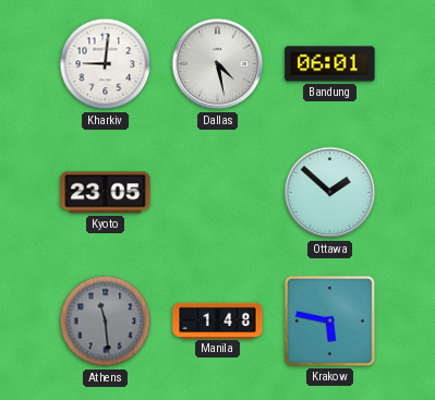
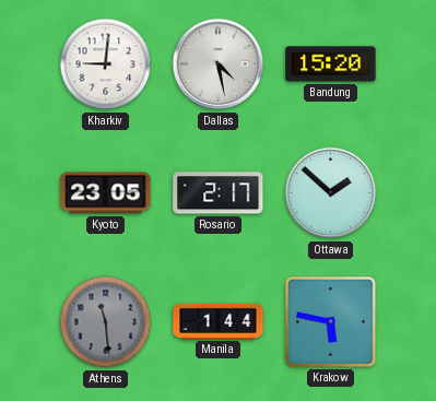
Bandung: 06:01 -> 15:20 (331, 64)
Rosario: none -> 2:17 (219, 193)
Manila: 1:48 -> 1:44 (219, 321)
